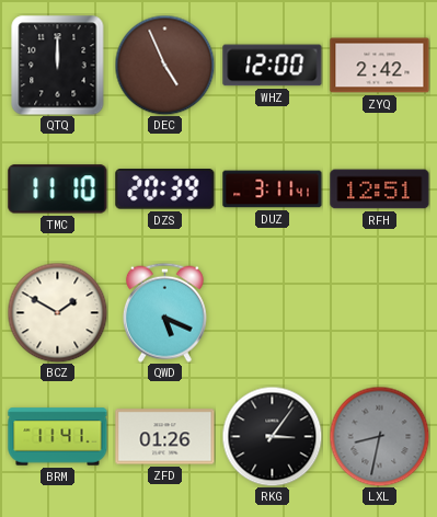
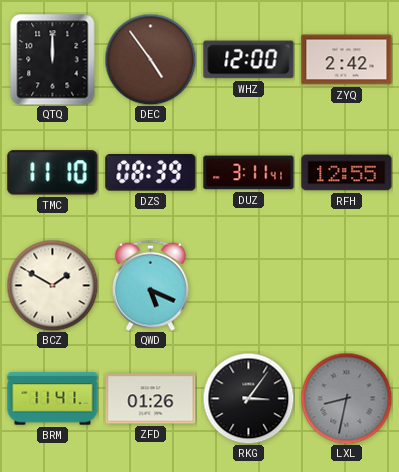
DEC: 4:56 -> 4:54 (150, 59)
DZS: 20:39 -> 08:39 (151, 173)
RFH: 12:51 -> 12:55 (347, 173)
